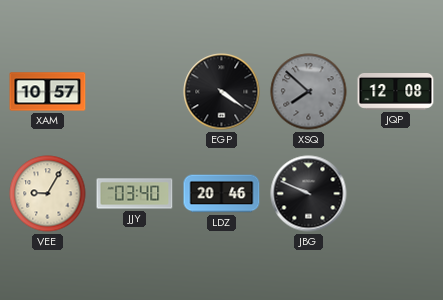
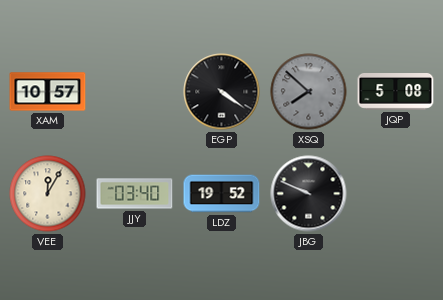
JQP: 12:08 -> 5:08 (396, 92)
VEE: 9:05 -> 12:05 (48, 194)
LDZ: 20:46 -> 19:52 (222, 194)
